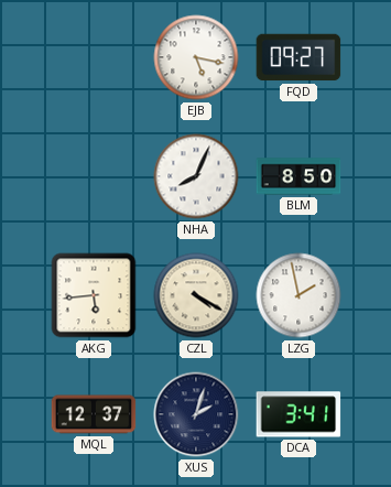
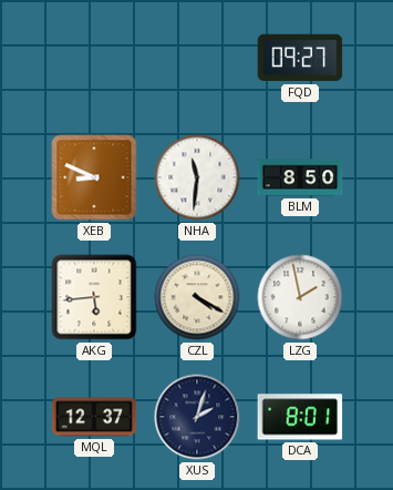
EJB: 5:17 -> none (196, 57)
XEB: none -> 8:49 (94, 177)
NHA: 8:04 -> 11:31 (197, 177)
DCA: 3:41 -> 8:01 (300, 417)
